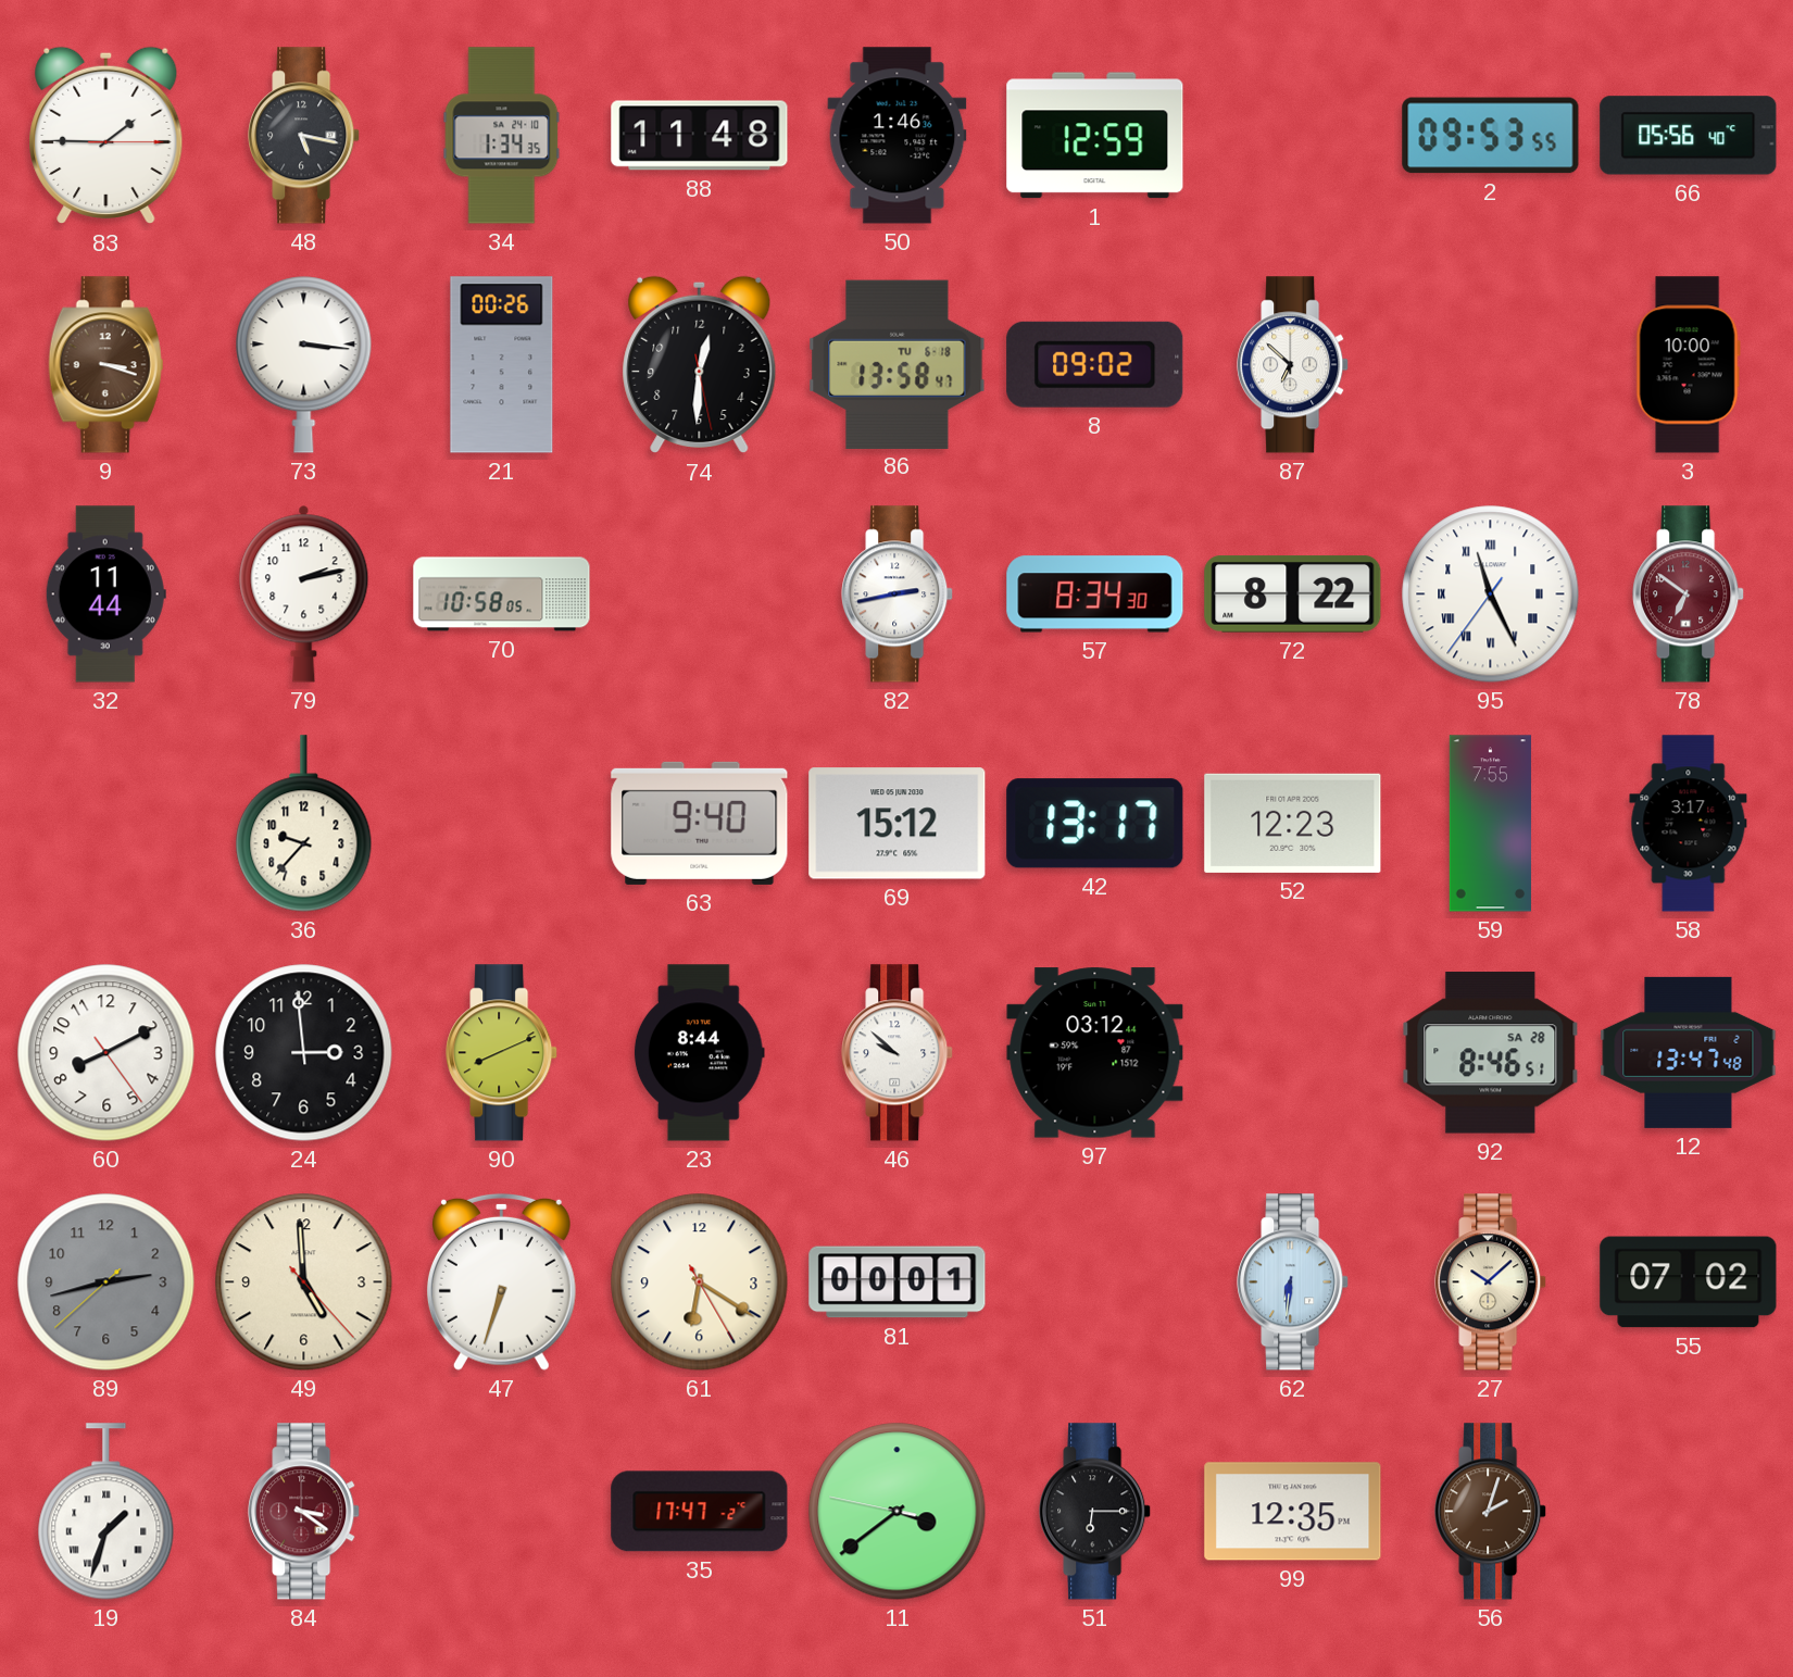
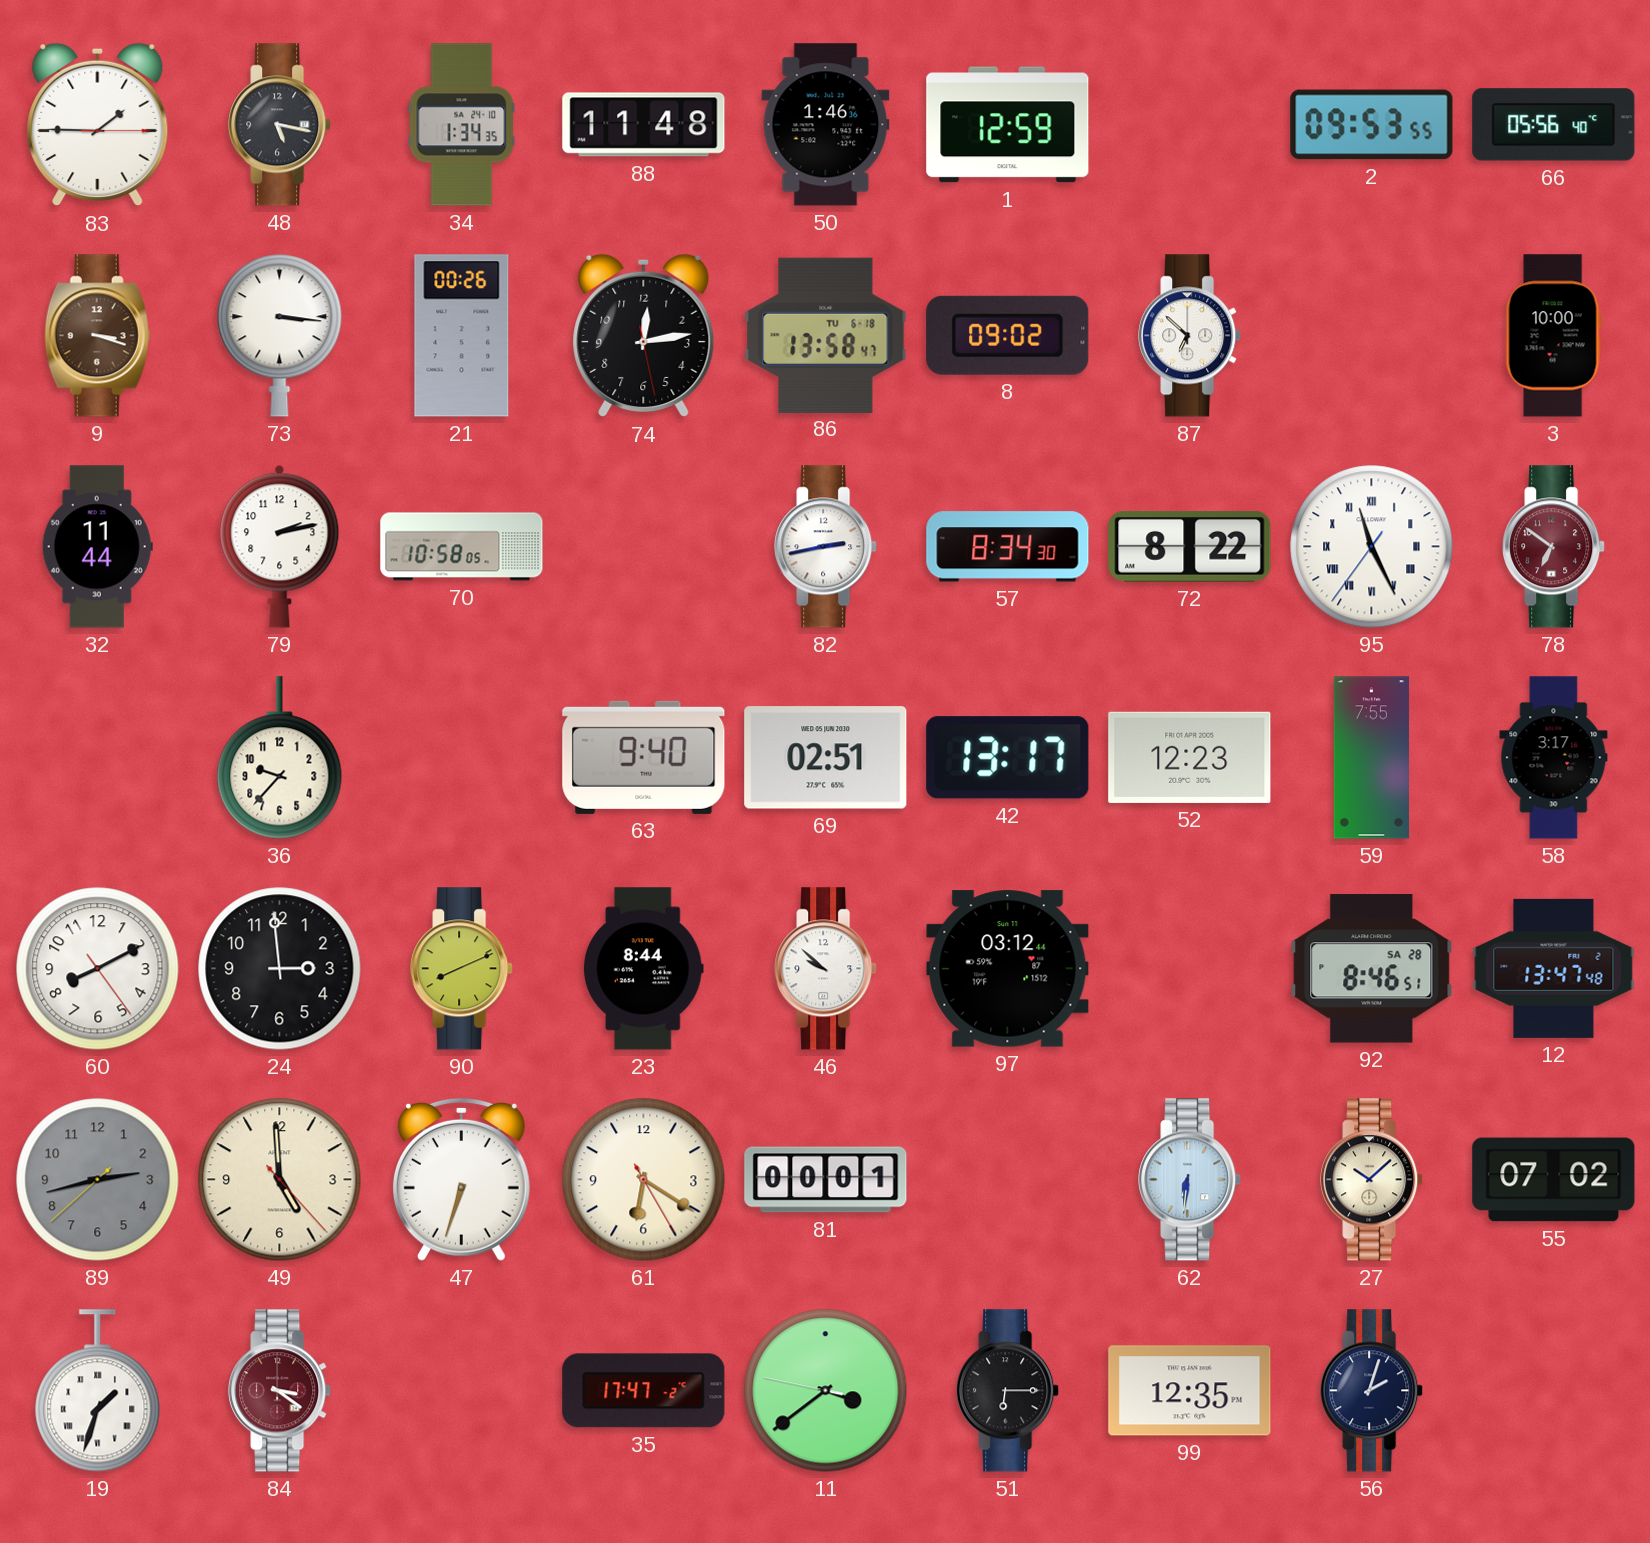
74: 12:30 -> 12:13 (644, 336)
69: 15:12 -> 02:51 (826, 758)
56 dial: brown -> navy (1372, 1391)
